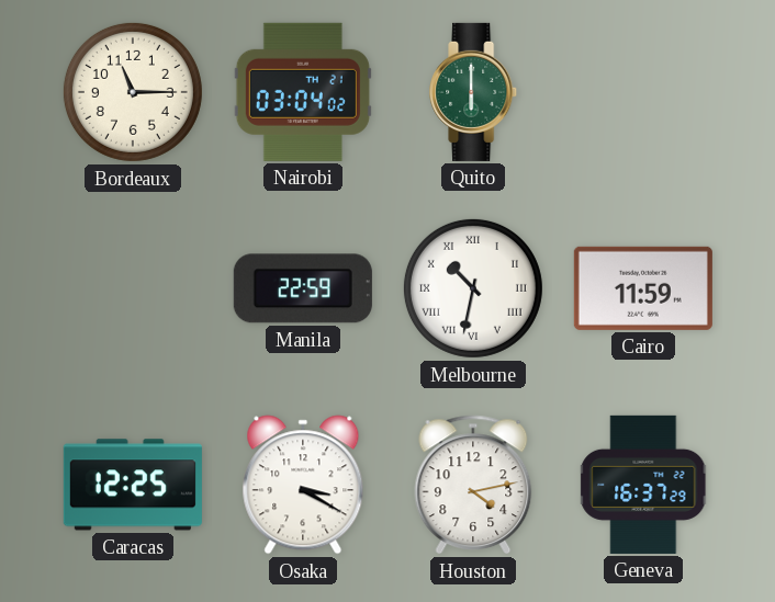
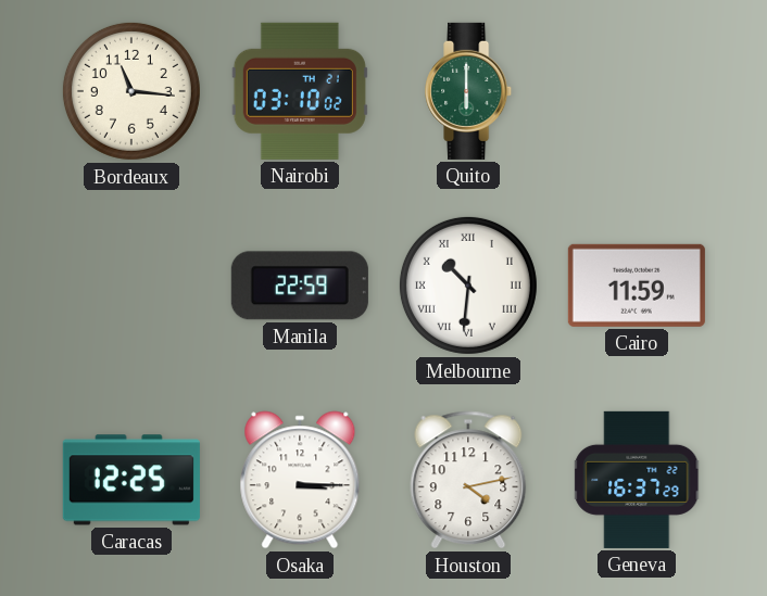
Bordeaux: 11:15 -> 11:16 (131, 91)
Nairobi: 03:04 -> 03:10 (300, 91)
Melbourne: 10:32 -> 10:31 (468, 286)
Osaka: 3:20 -> 3:15 (300, 480)
